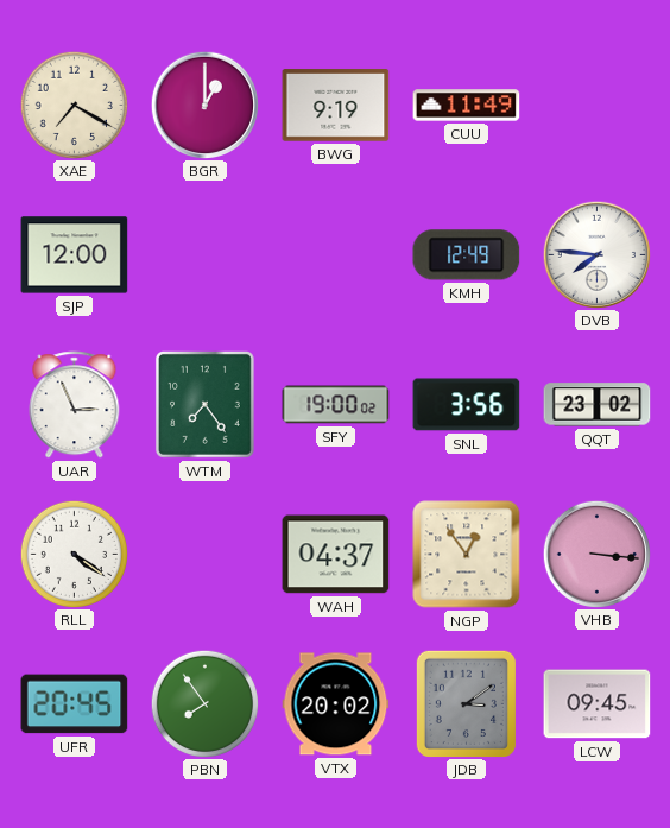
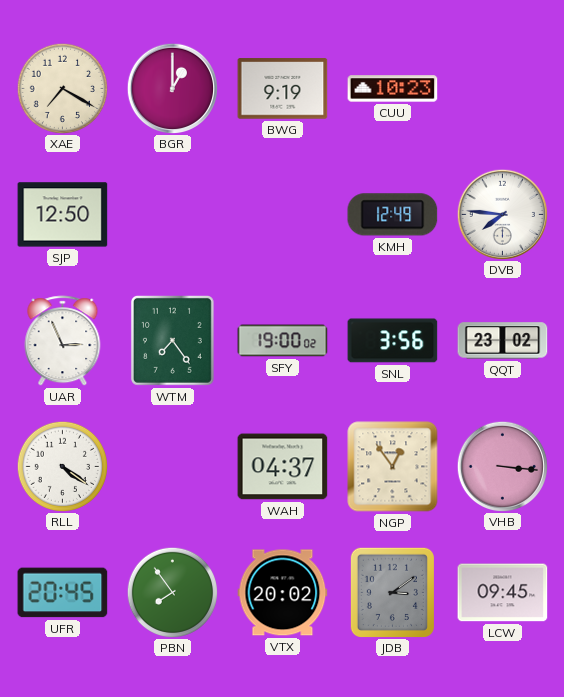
CUU: 11:49 -> 10:23 (393, 89)
SJP: 12:00 -> 12:50 (63, 215)
